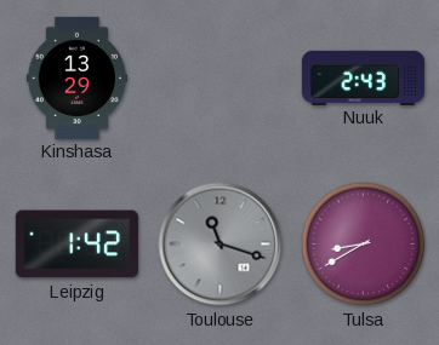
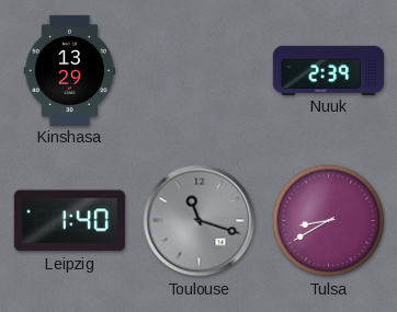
Nuuk: 2:43 -> 2:39 (328, 70)
Leipzig: 1:42 -> 1:40 (69, 221)
